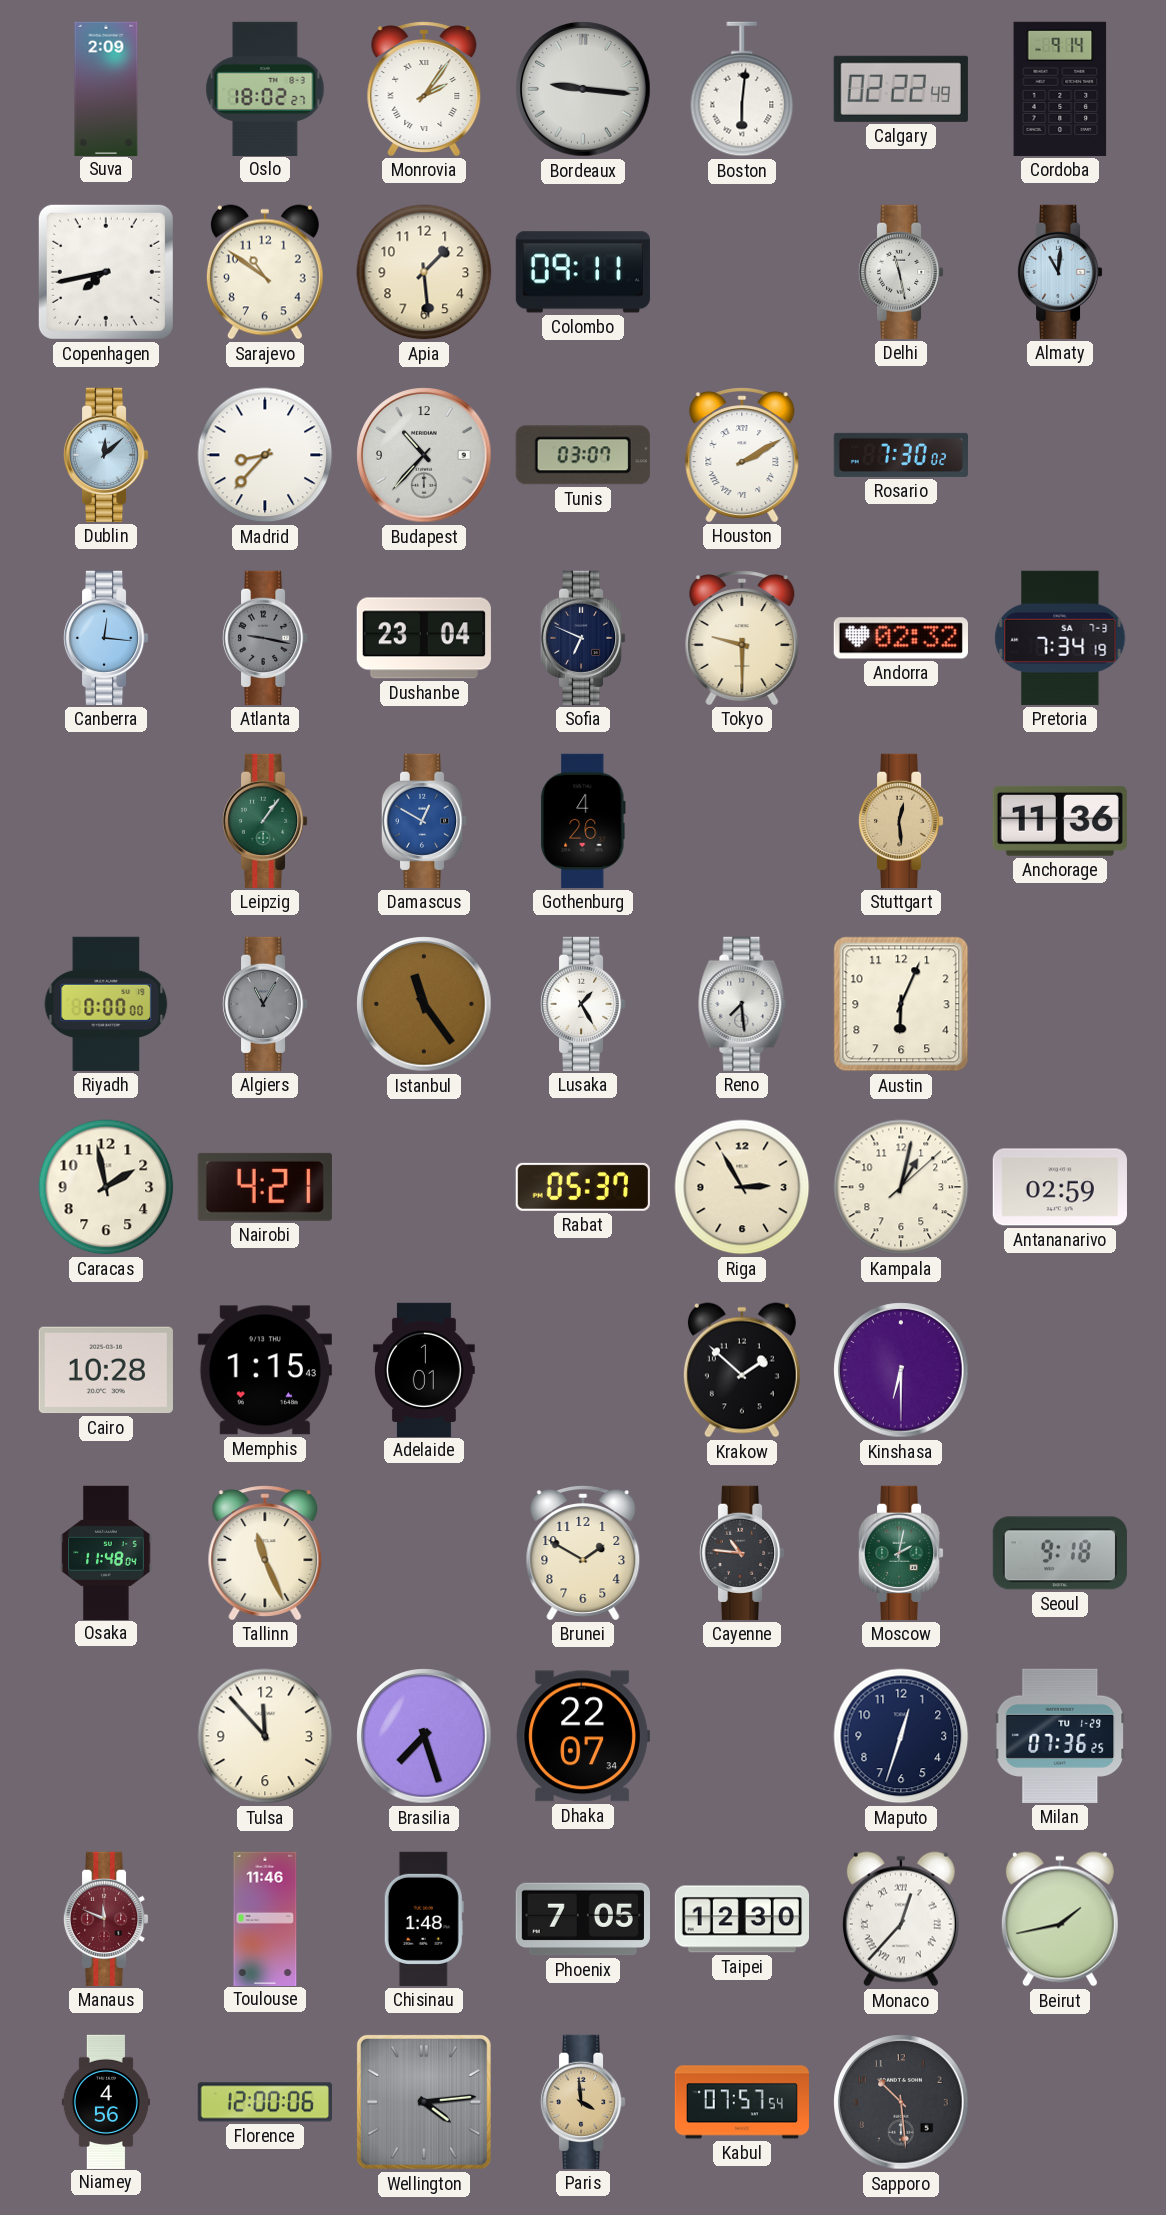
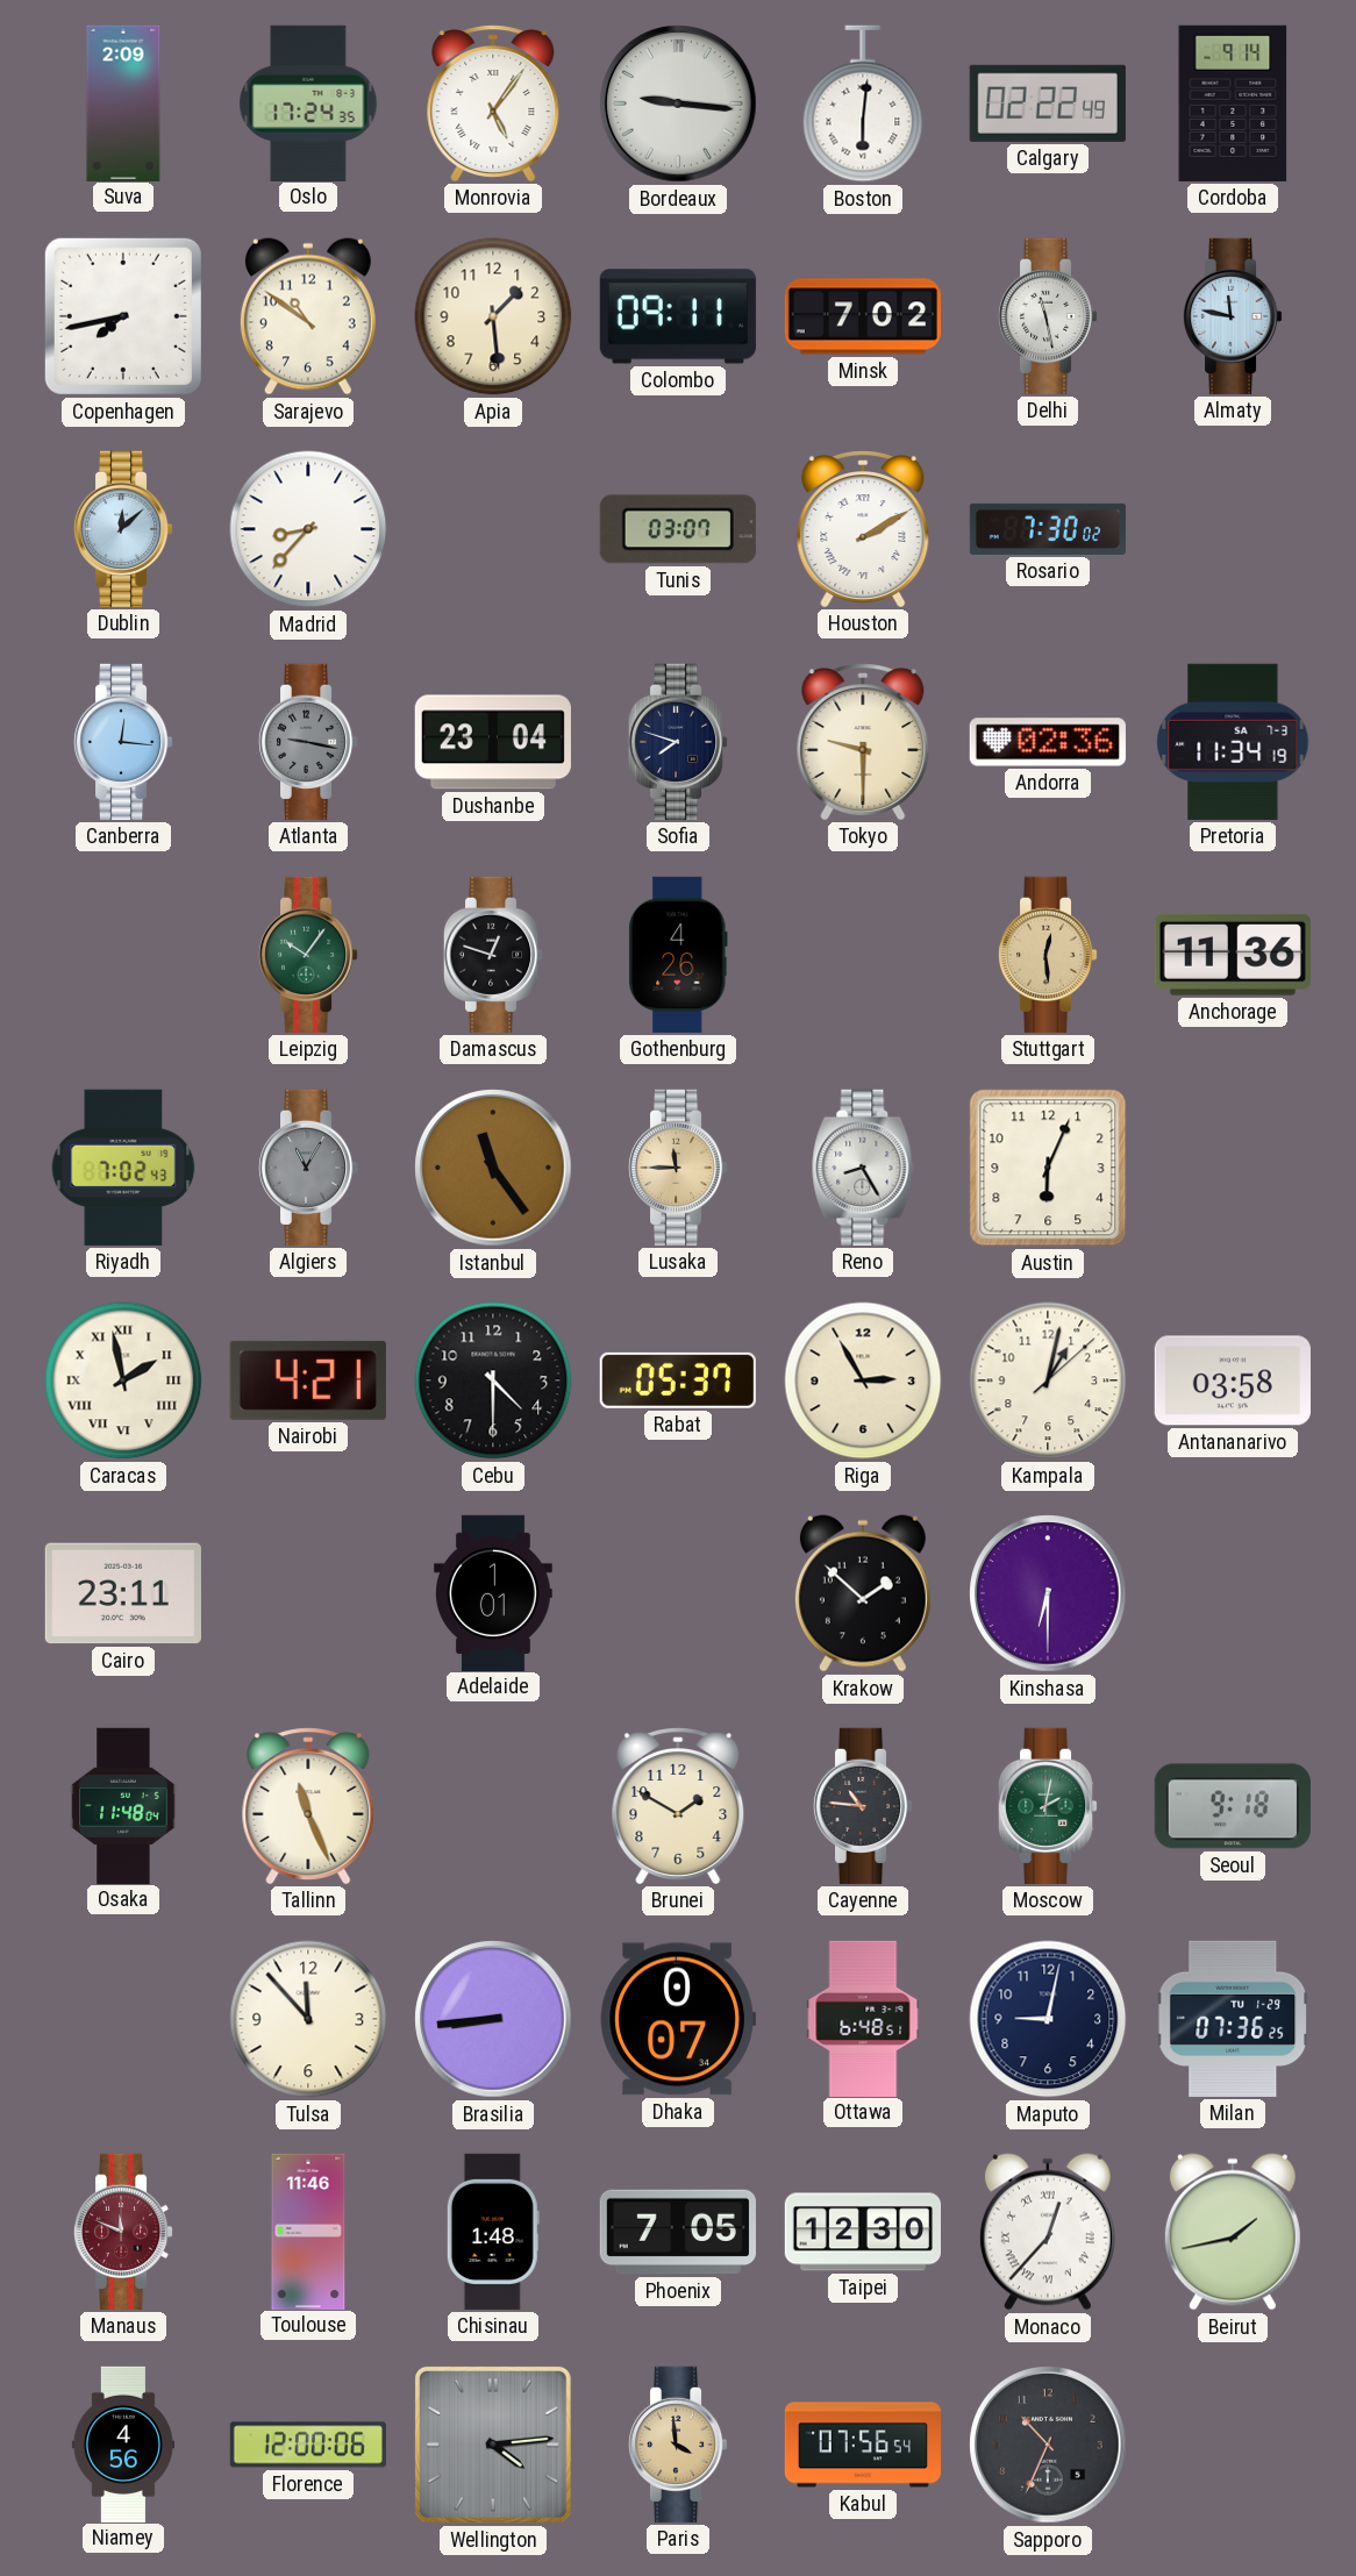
Oslo: 18:02 -> 17:24 (308, 102)
Monrovia: 2:06 -> 5:06 (493, 104)
Minsk: none -> 7:02 (863, 316)
Almaty: 11:01 -> 11:47 (1233, 316)
Budapest: 10:37 -> none (424, 455)
Sofia: 6:49 -> 7:48 (678, 742)
Andorra: 02:32 -> 02:36 (1048, 742)
Pretoria: 7:34 -> 11:34 (1233, 742)
Leipzig: 1:06 -> 10:06 (308, 955)
Damascus: 12:50 -> 12:48 (493, 955)
Damascus dial: blue -> black (493, 955)
Riyadh: 0:00 -> 7:02 (123, 1168)
Lusaka: 1:25 -> 11:45 (678, 1168)
Lusaka dial: white -> champagne (678, 1168)
Reno: 7:29 -> 8:25 (863, 1168)
Caracas numerals: Arabic -> Roman (123, 1380)
Cebu: none -> 4:30 (493, 1380)
Antananarivo: 02:59 -> 03:58 (1233, 1380)
Cairo: 10:28 -> 23:11 (123, 1593)
Memphis: 1:15 -> none (265, 1370)
Brasilia: 7:27 -> 8:44 (493, 2019)
Dhaka: 22:07 -> 0:07 (678, 2019)
Ottawa: none -> 6:48 (863, 2018)
Maputo: 12:33 -> 9:02 (1048, 2019)
Kabul: 07:57 -> 07:56 (863, 2445)
Sapporo: 10:29 -> 10:34 (1048, 2445)
